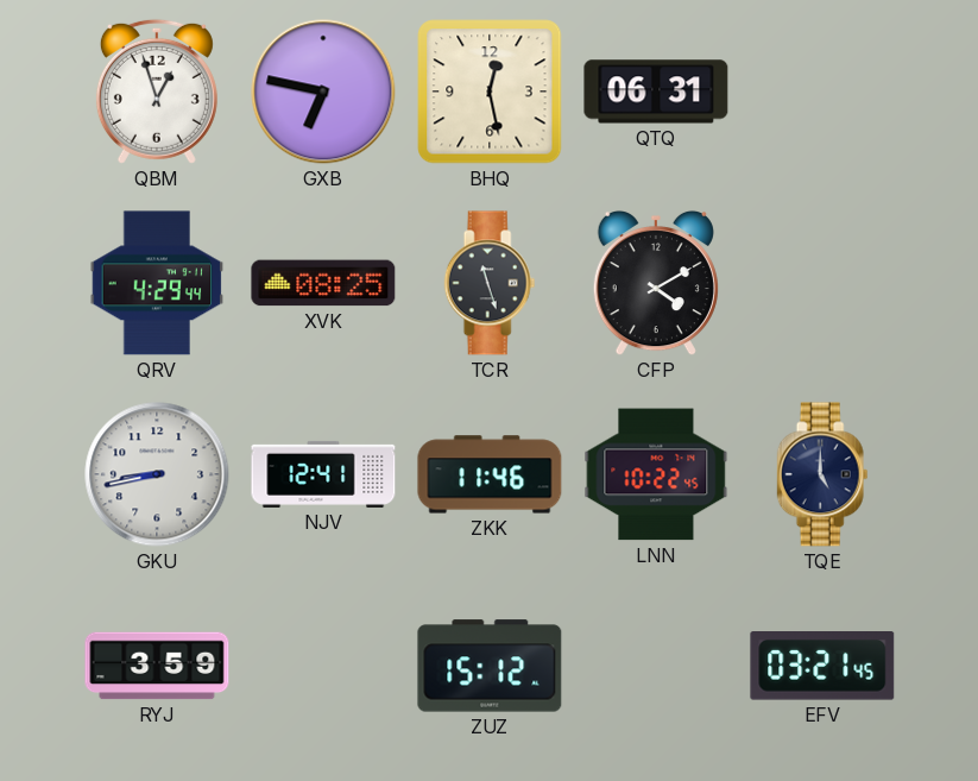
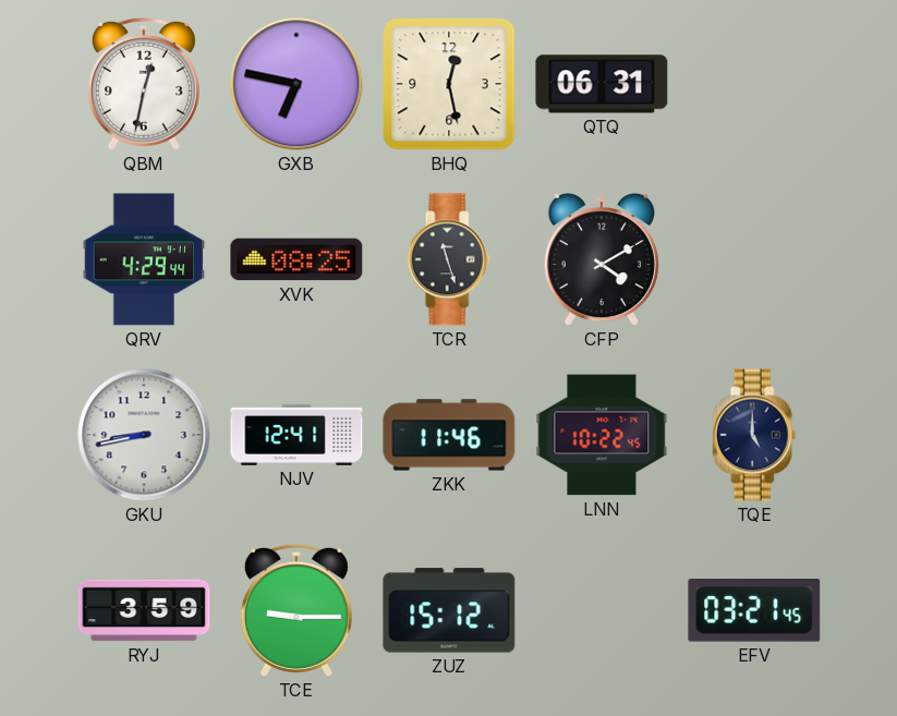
QBM: 12:57 -> 12:32 (144, 84)
TCE: none -> 9:15 (296, 610)
